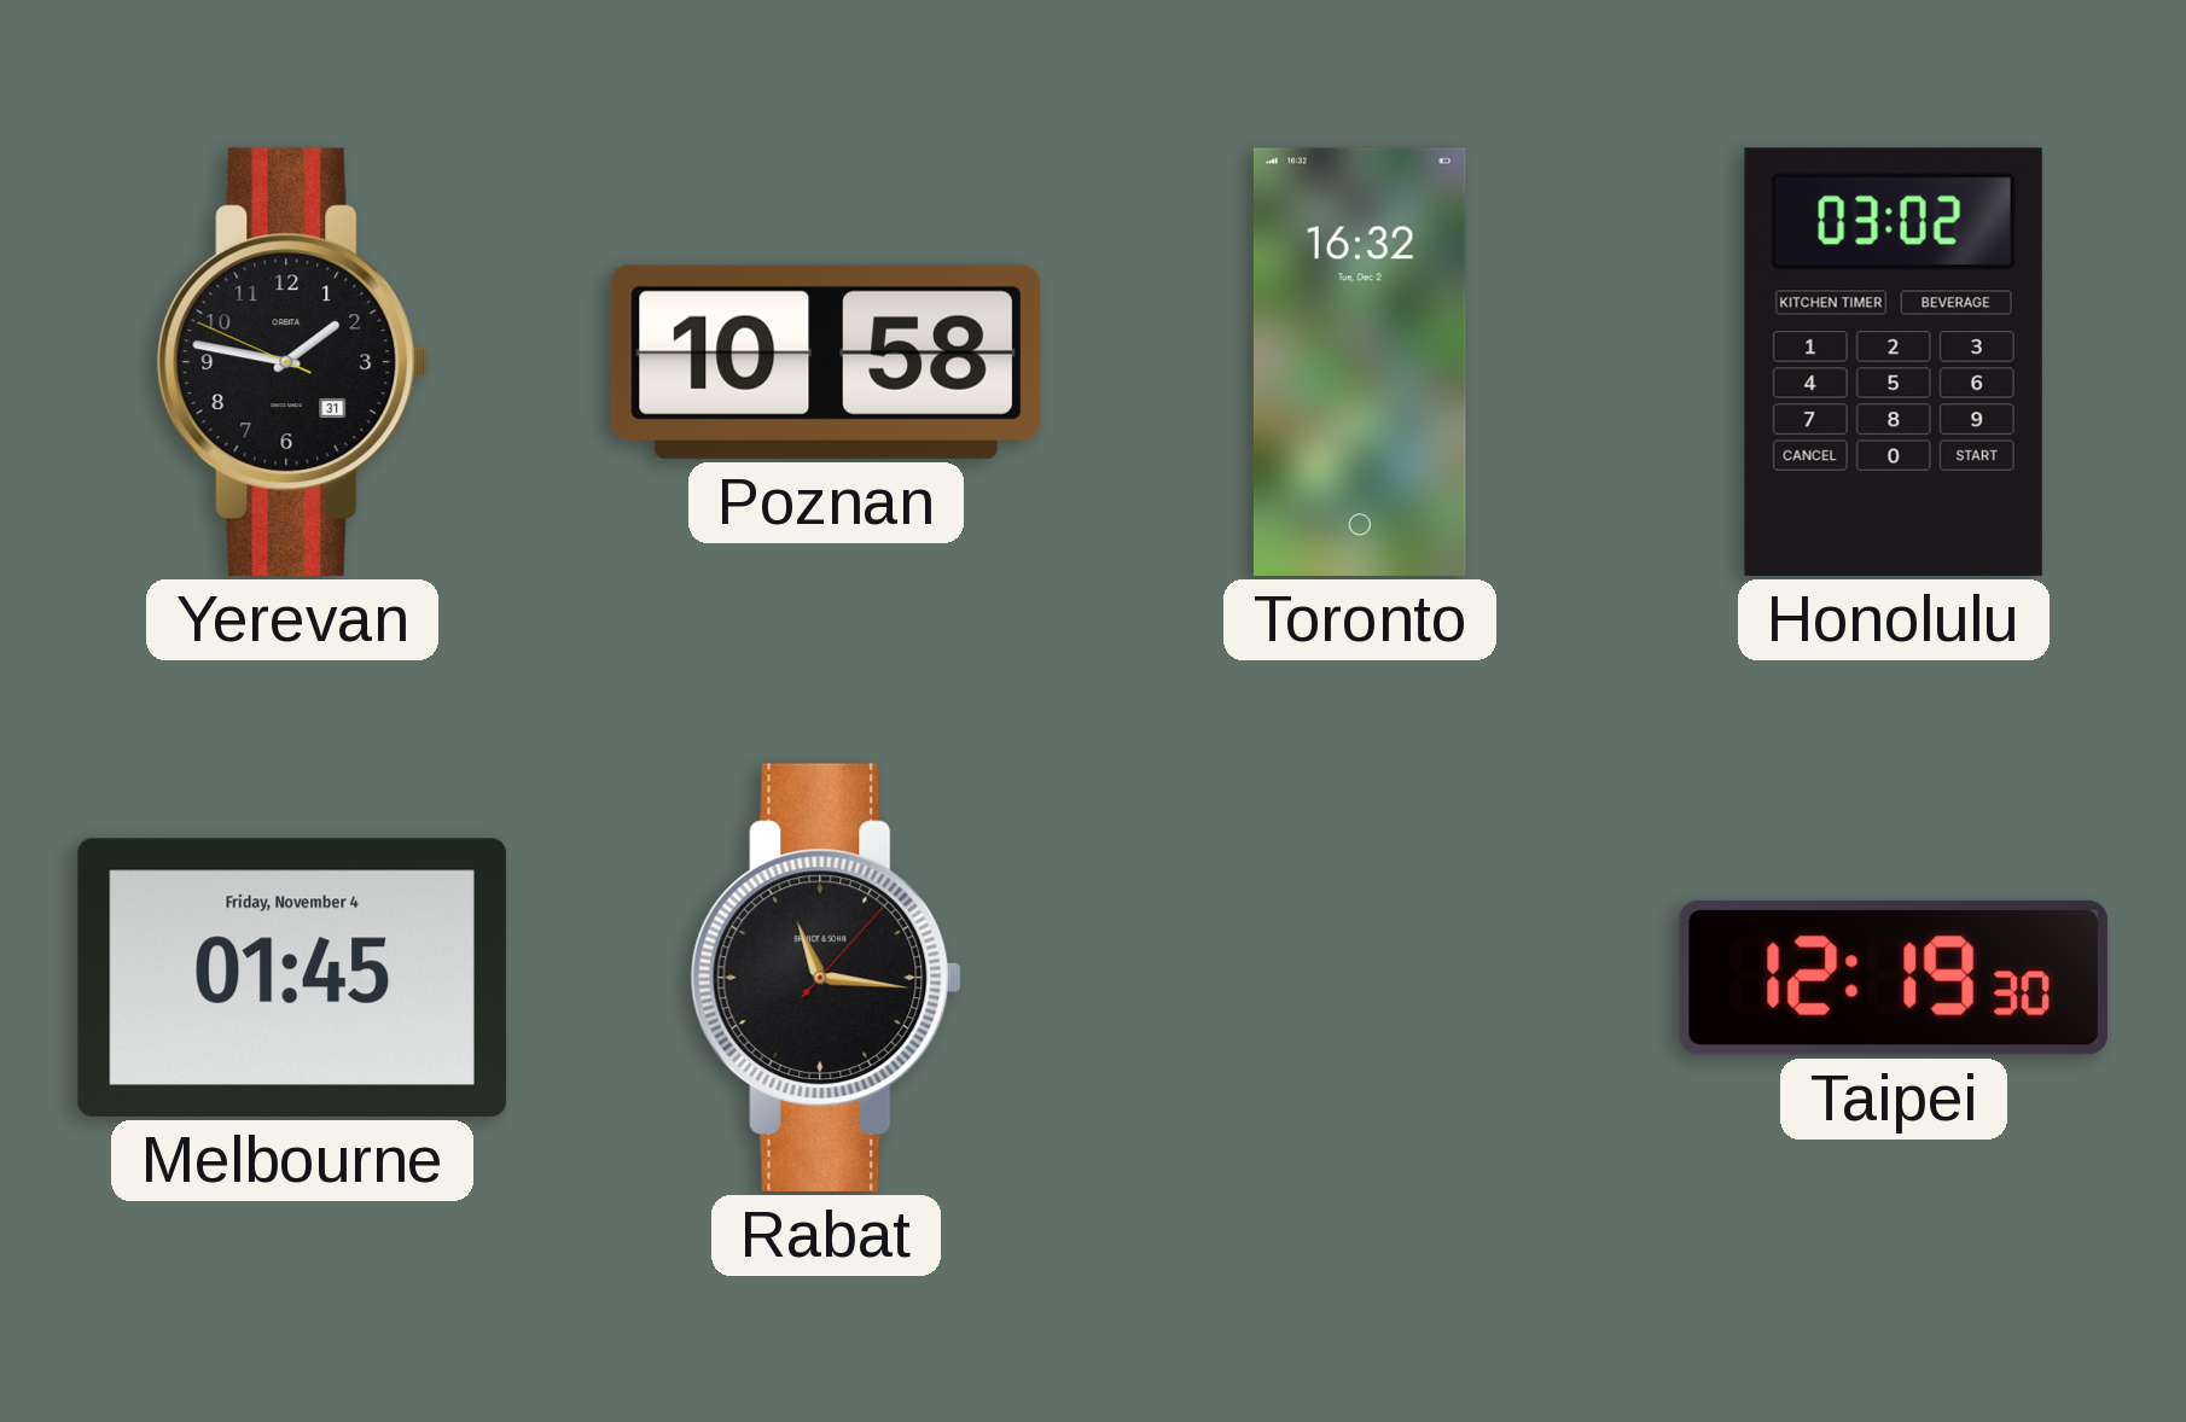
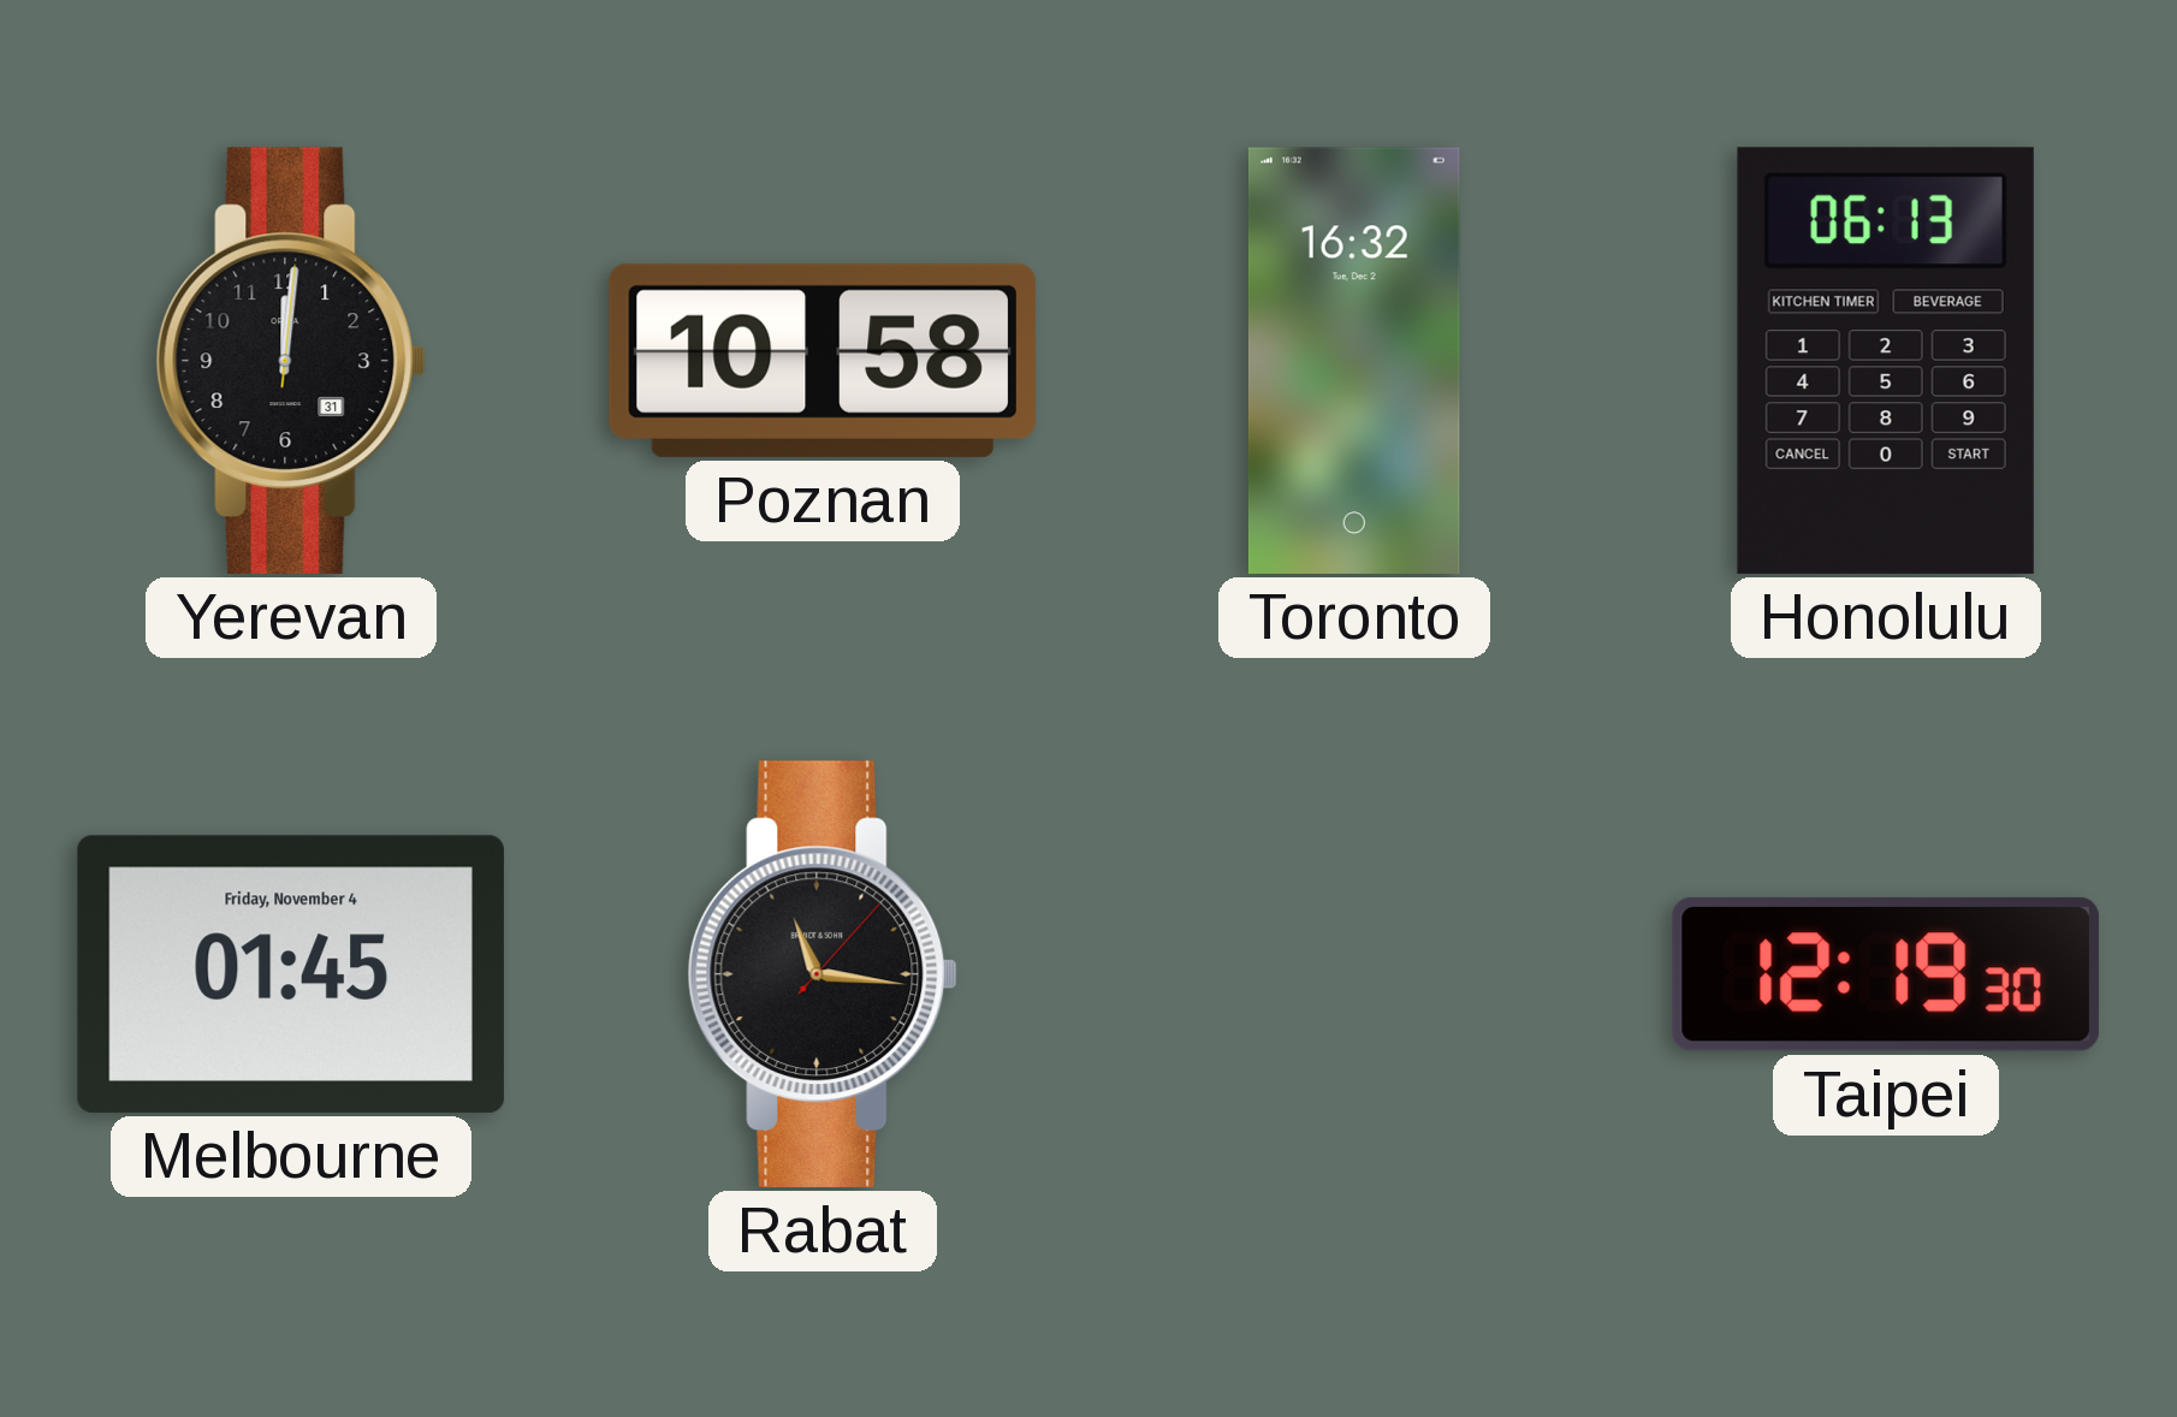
Yerevan: 1:46 -> 12:01 (291, 361)
Honolulu: 03:02 -> 06:13 (1886, 361)
